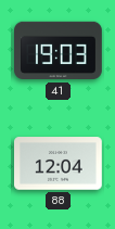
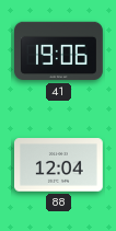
41: 19:03 -> 19:06 (59, 51)
